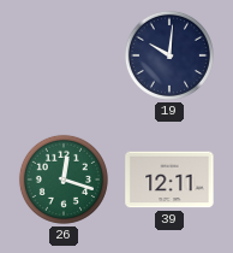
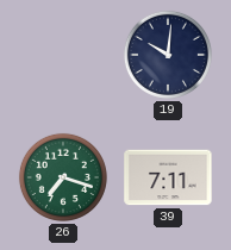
26: 12:18 -> 7:18 (63, 177)
39: 12:11 -> 7:11 (168, 177)
